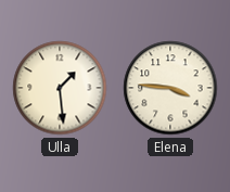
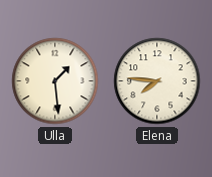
Elena: 3:46 -> 7:46 (157, 81)
